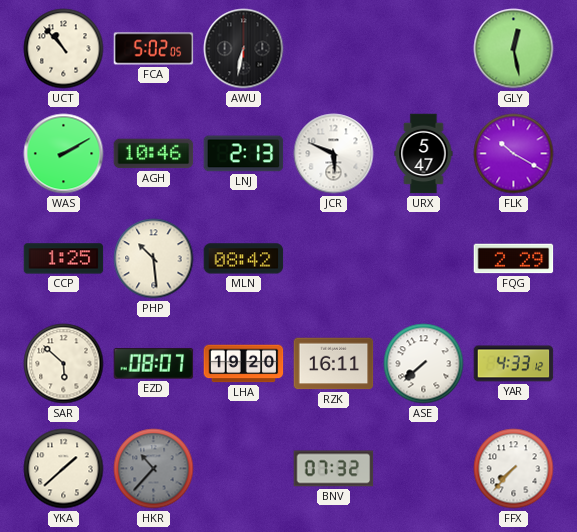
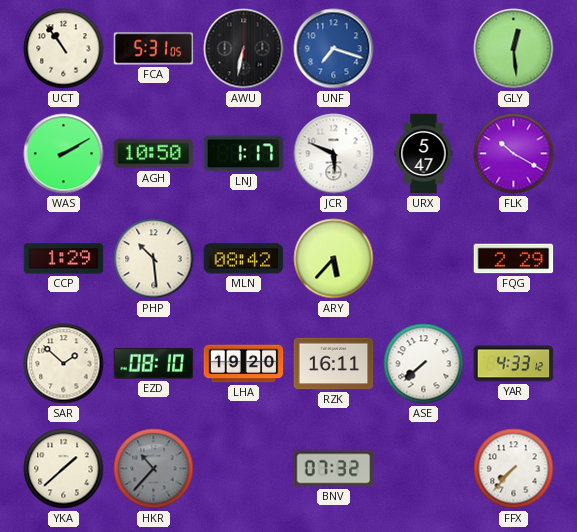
UCT: 10:53 -> 10:54 (64, 49)
FCA: 5:02 -> 5:31 (154, 49)
UNF: none -> 7:18 (334, 49)
GLY: 12:28 -> 12:29 (514, 49)
AGH: 10:46 -> 10:50 (154, 154)
LNJ: 2:13 -> 1:17 (244, 154)
CCP: 1:25 -> 1:29 (64, 259)
ARY: none -> 5:37 (334, 259)
SAR: 5:52 -> 1:52 (64, 364)
EZD: 08:07 -> 08:10 (154, 364)
